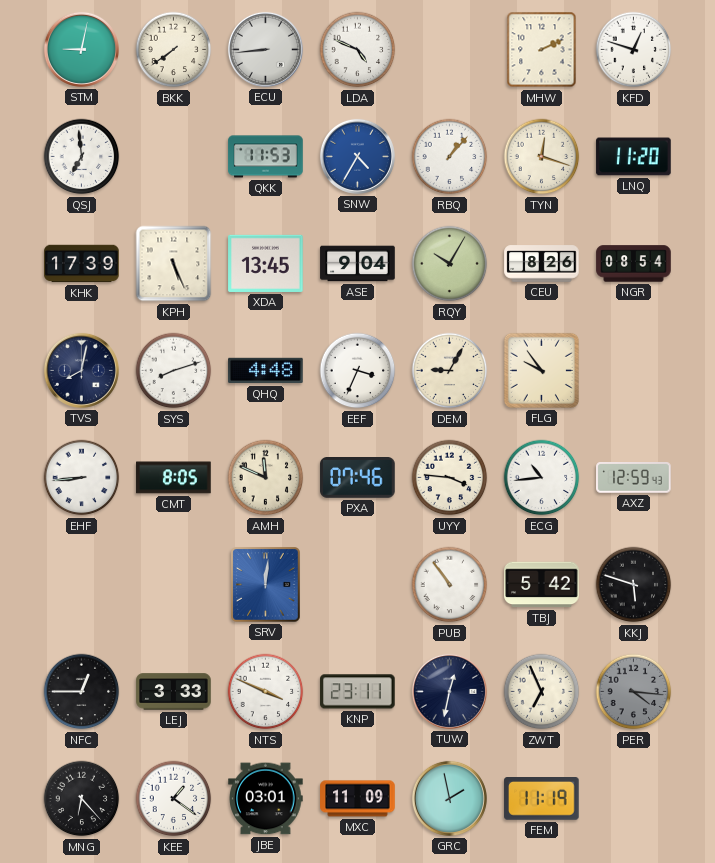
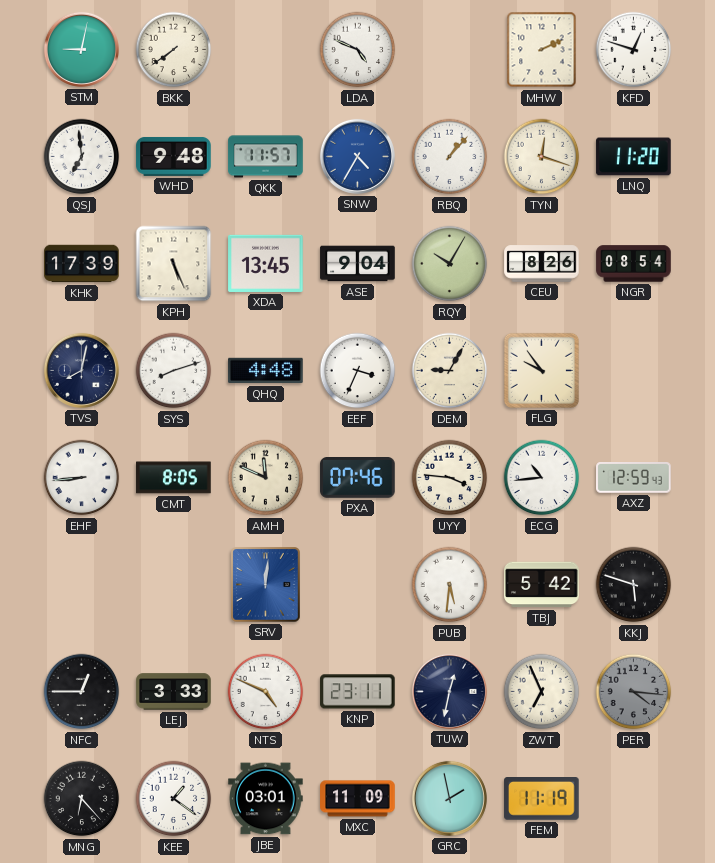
ECU: 8:44 -> none (265, 49)
WHD: none -> 9:48 (174, 156)
QKK: 11:53 -> 11:57 (266, 157)
PUB: 10:54 -> 5:31 (450, 585)
NTS: 3:49 -> 4:49 (266, 692)
